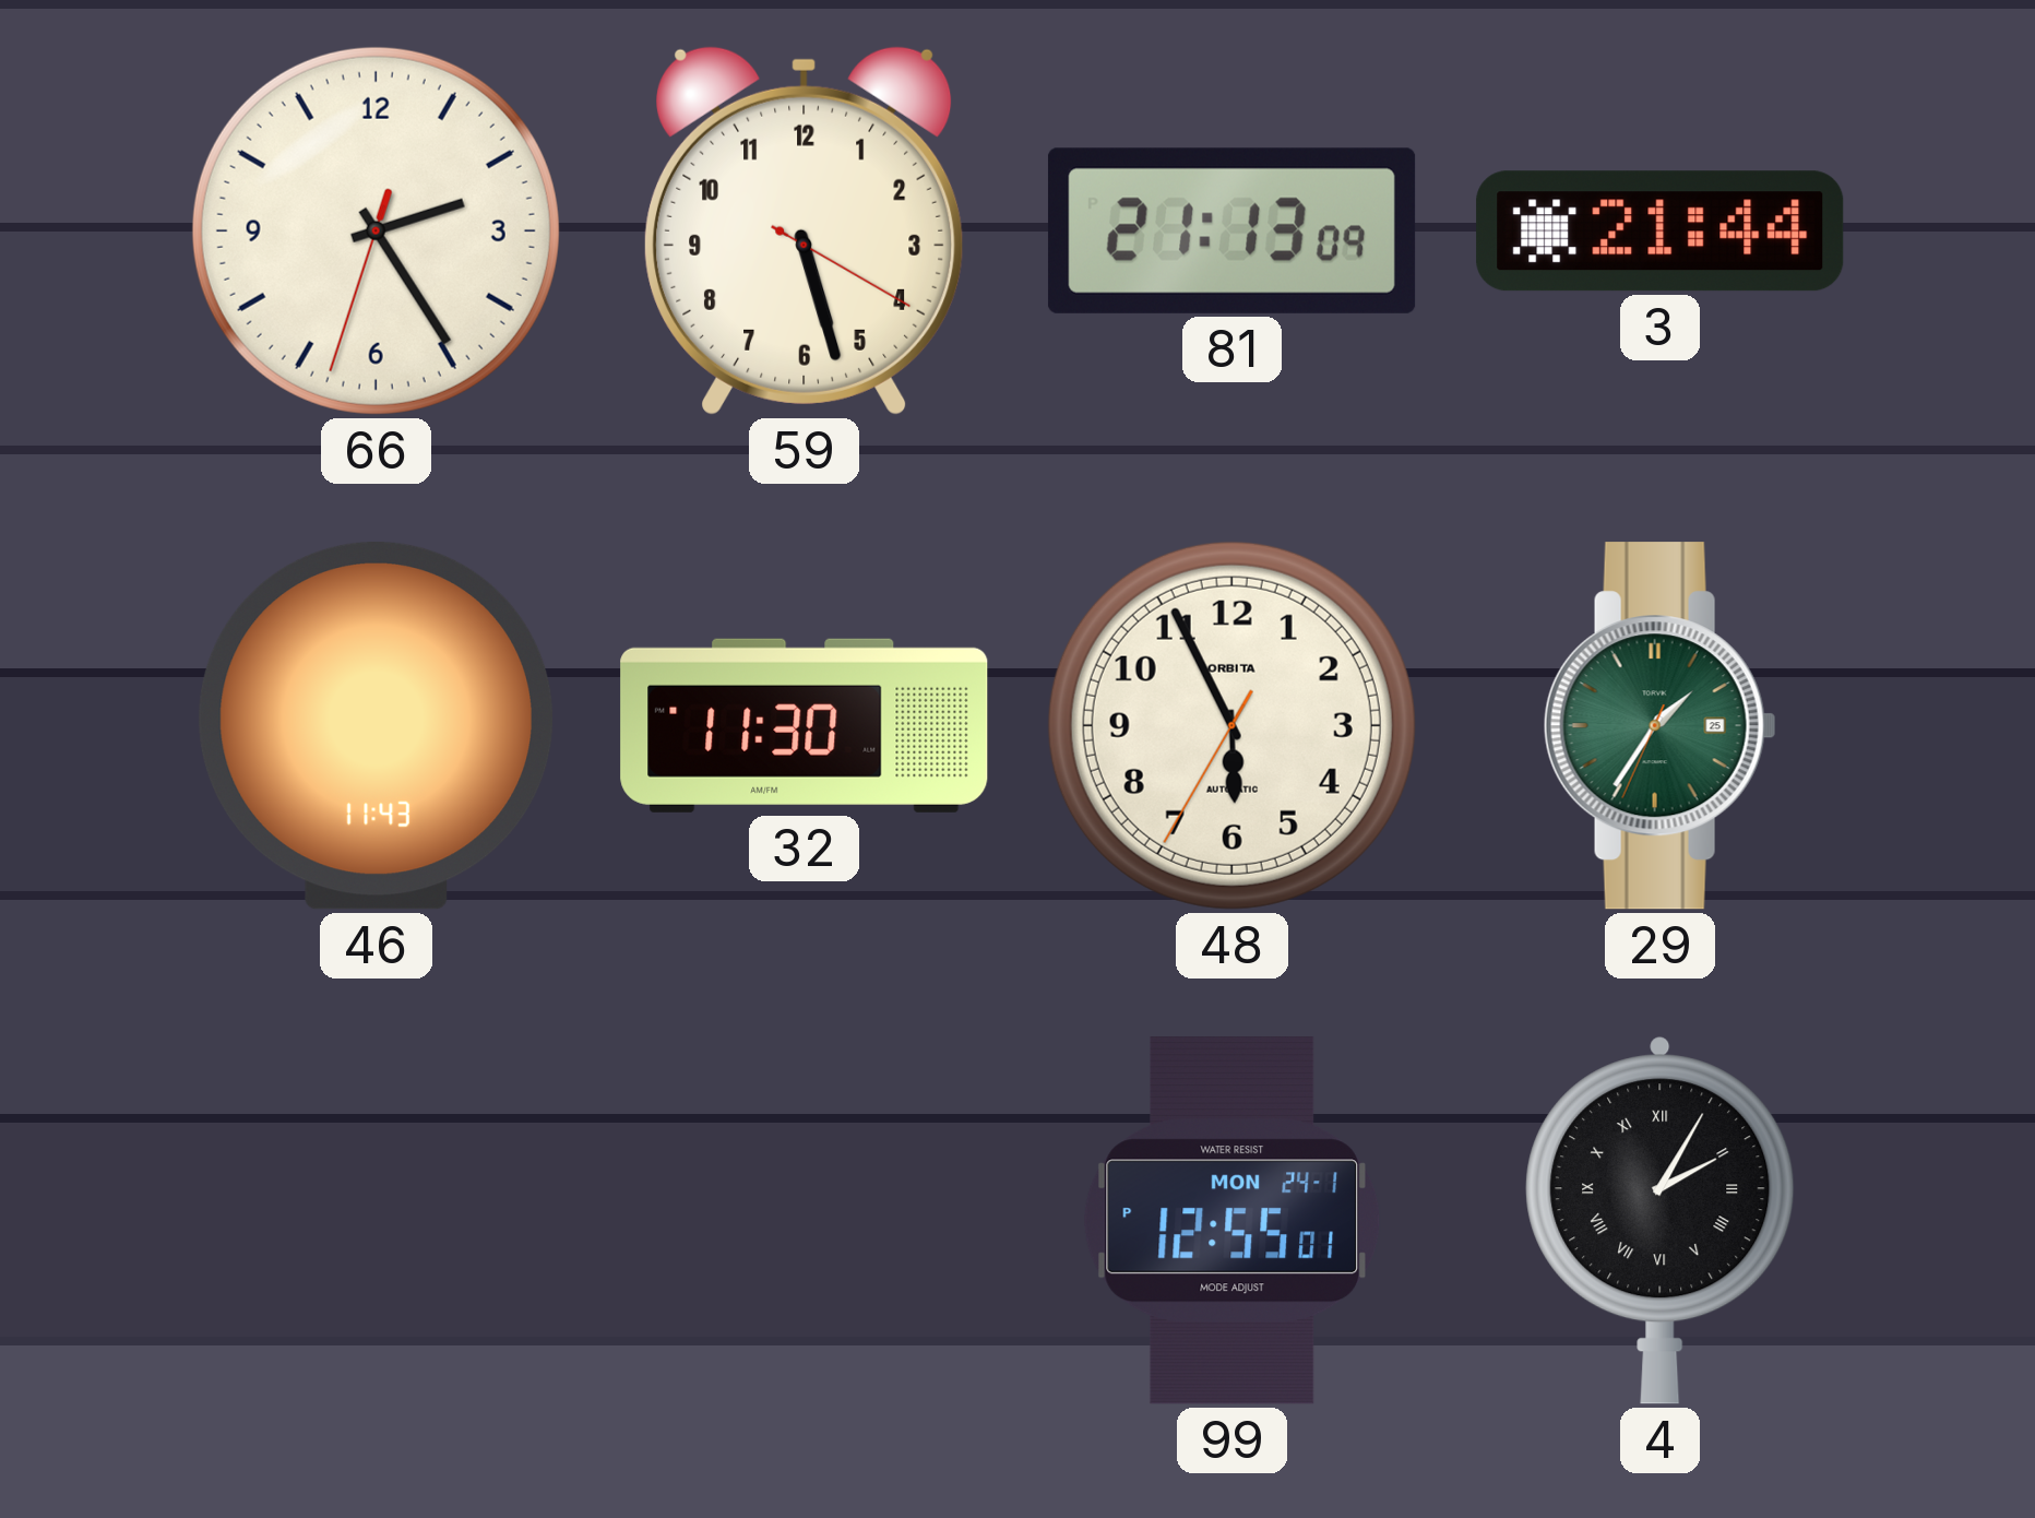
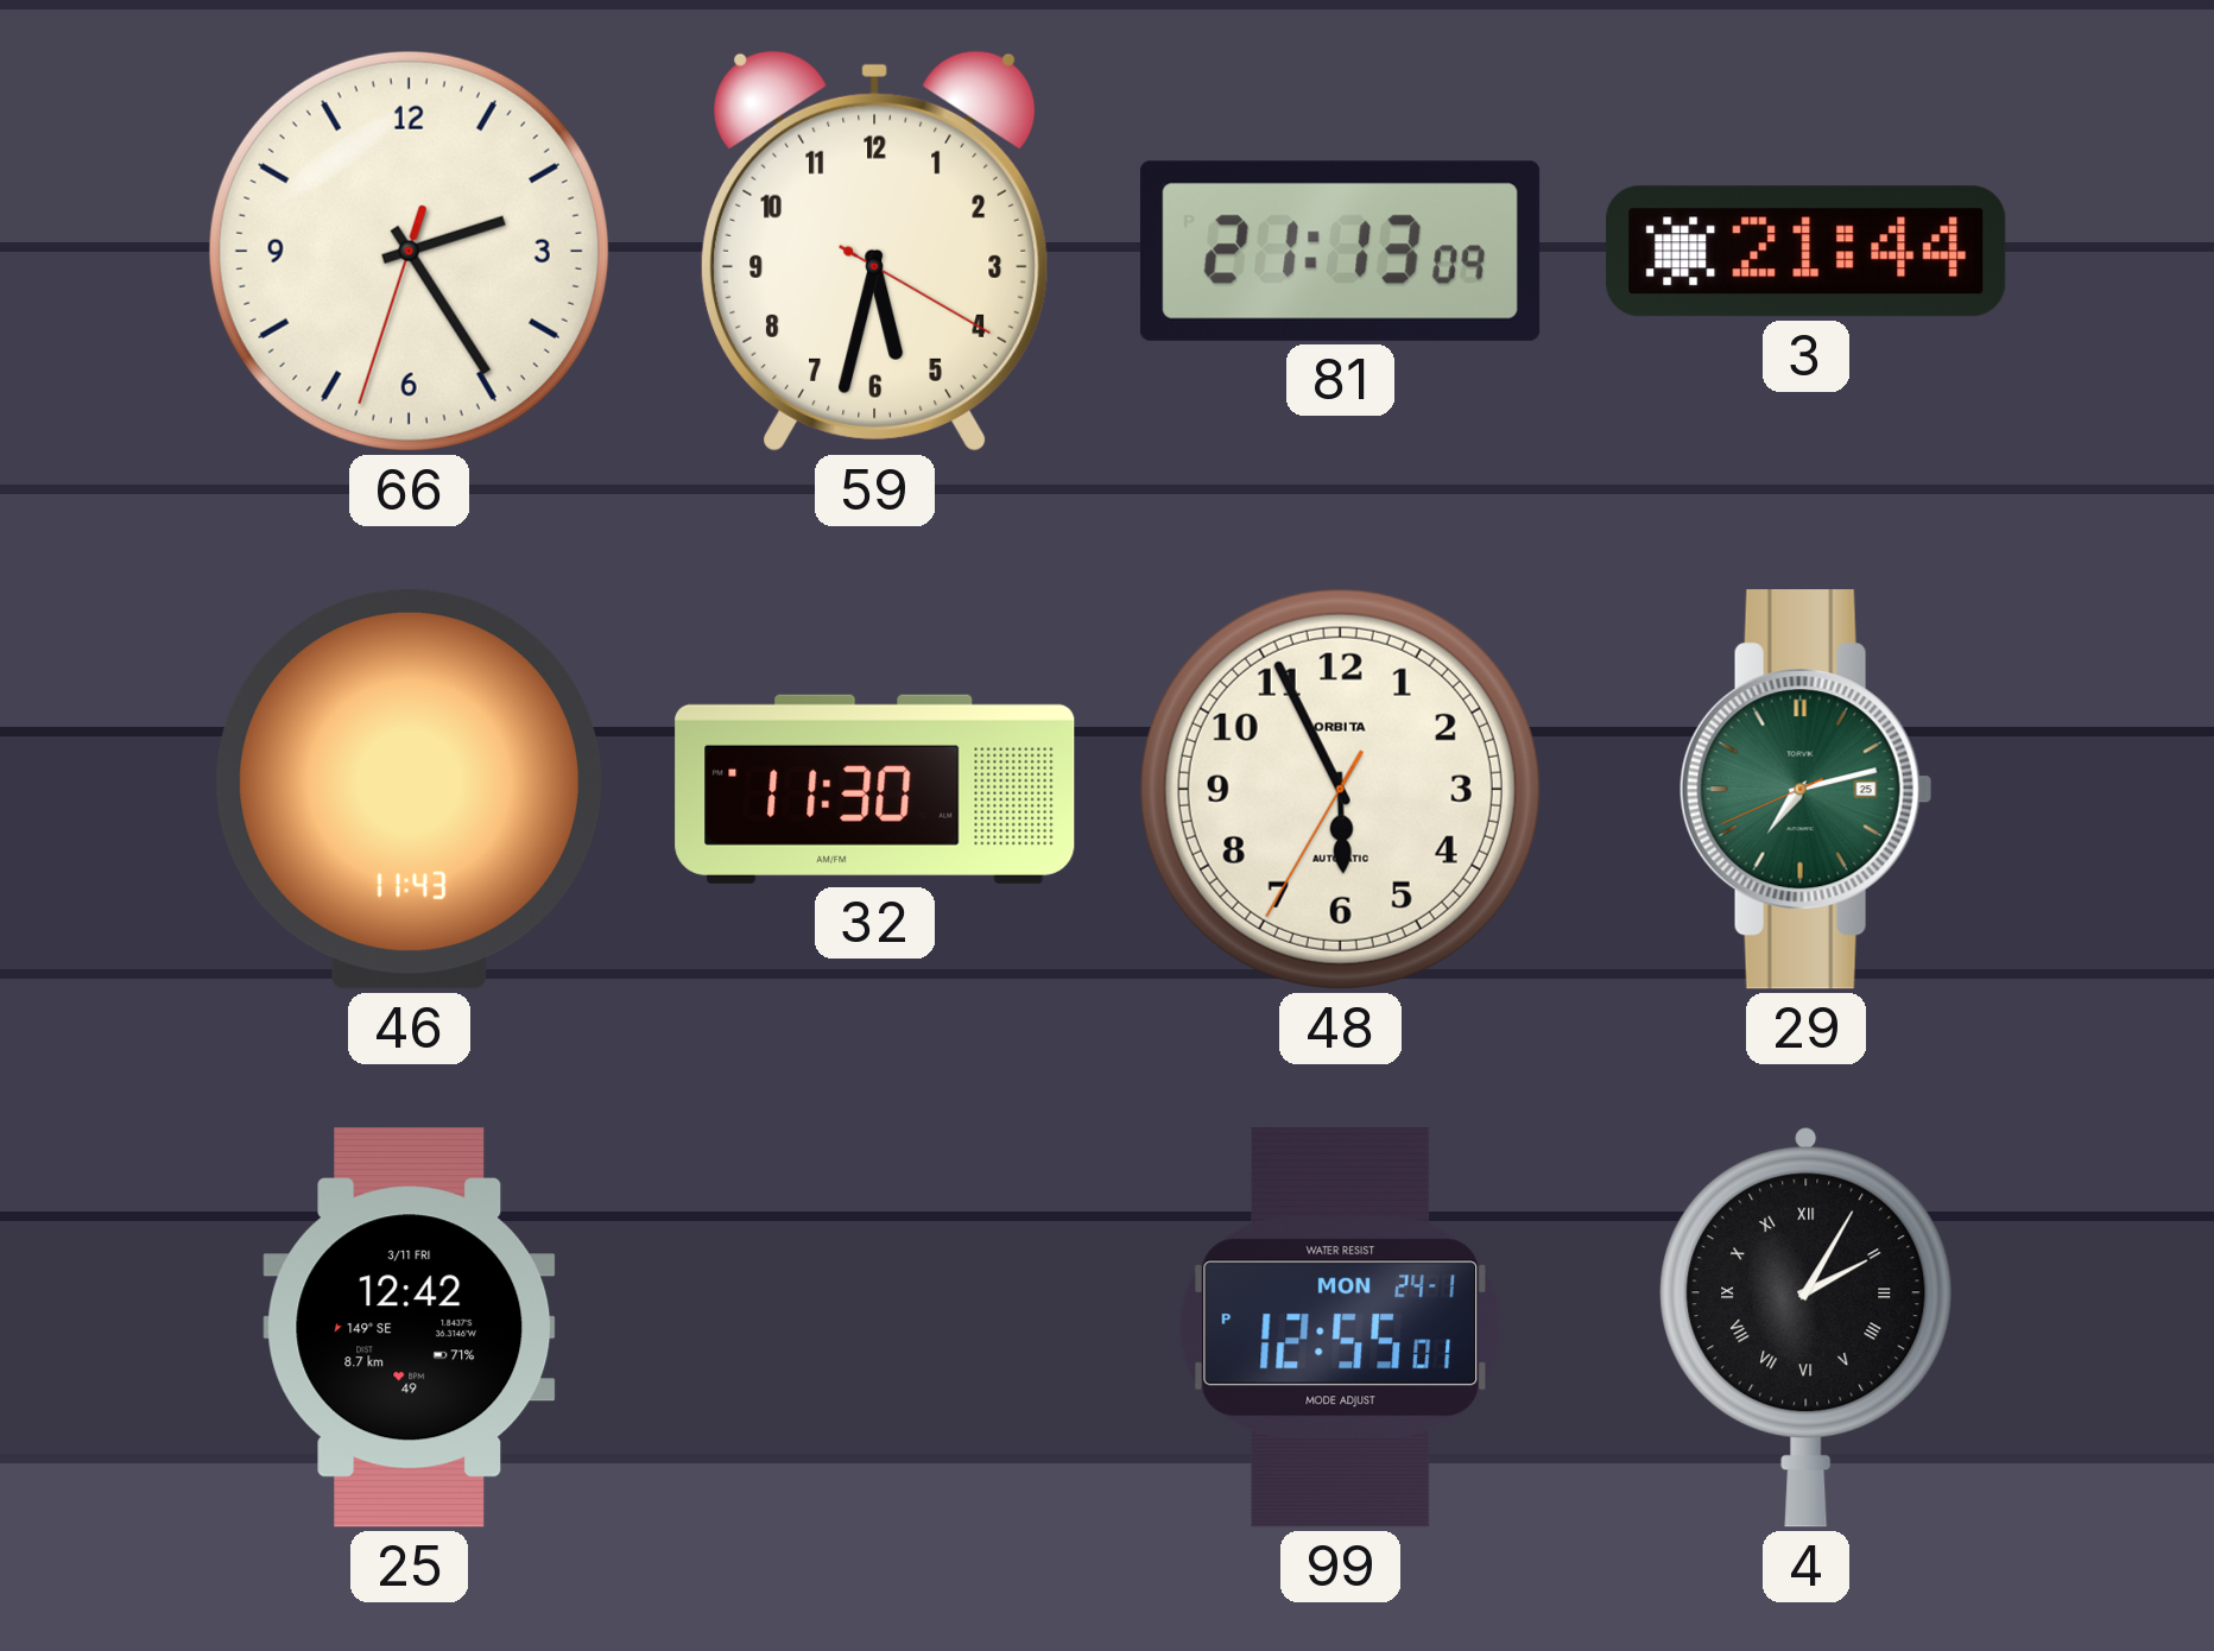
59: 5:27 -> 5:32 (875, 251)
29: 1:35 -> 7:12 (1805, 790)
25: none -> 12:42 (410, 1328)
